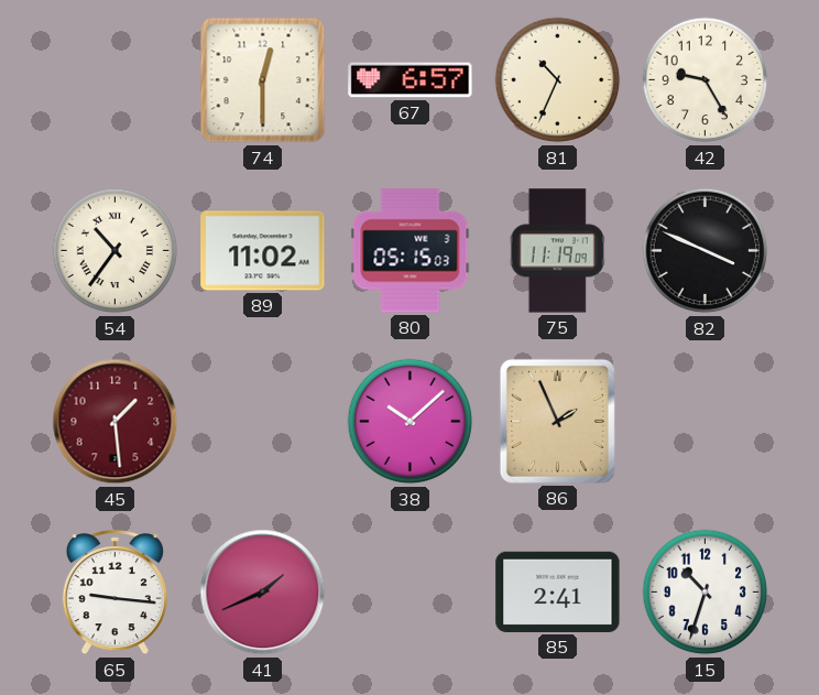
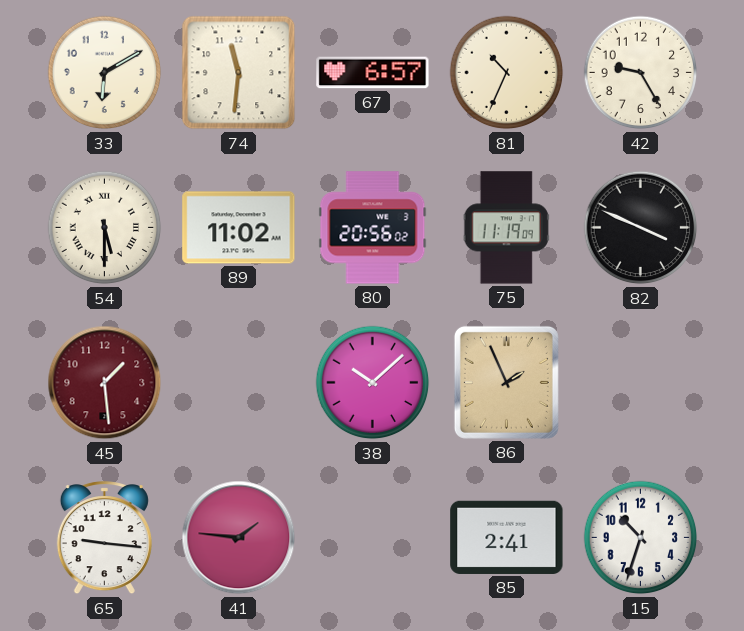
33: none -> 6:10 (105, 73)
74: 12:30 -> 11:31 (239, 73)
54: 10:36 -> 5:30 (105, 228)
80: 05:15 -> 20:56 (373, 228)
41: 1:41 -> 1:46 (239, 538)
